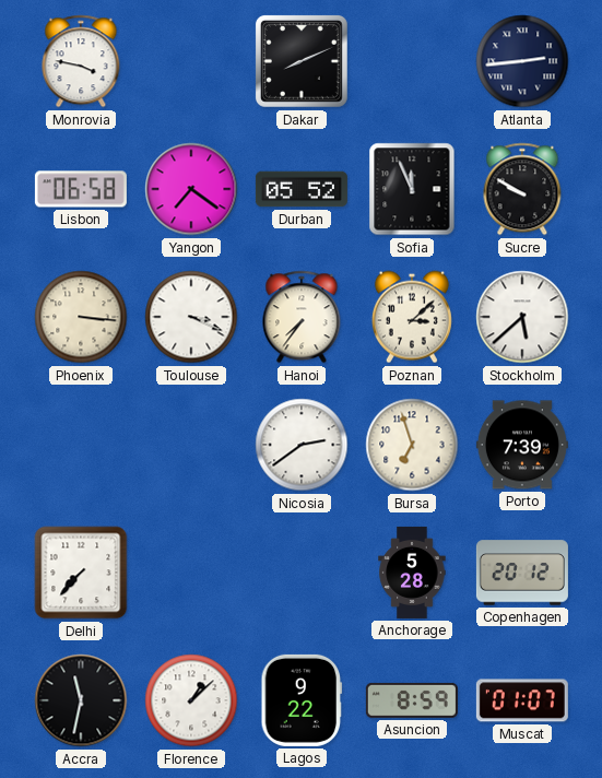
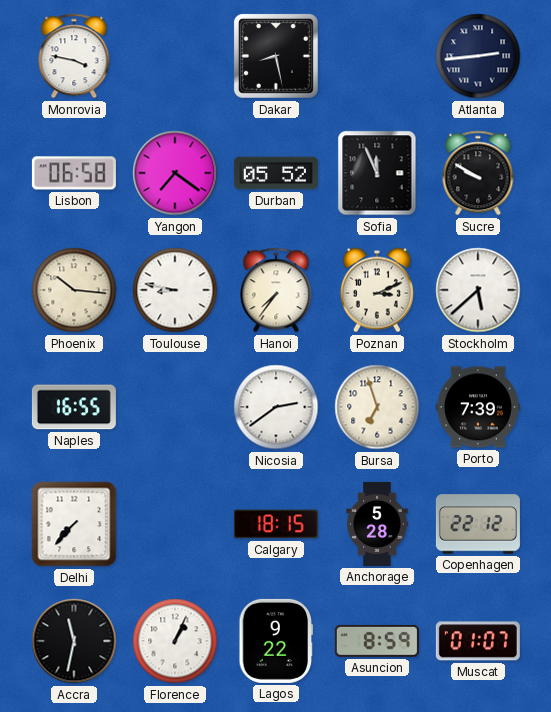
Dakar: 8:11 -> 8:28 (276, 56)
Phoenix: 3:16 -> 10:16 (74, 290)
Toulouse: 3:19 -> 8:47 (175, 290)
Poznan: 3:08 -> 3:11 (377, 290)
Naples: none -> 16:55 (74, 407)
Calgary: none -> 18:15 (276, 524)
Copenhagen: 20:12 -> 22:12 (478, 524)
Florence: 1:08 -> 1:04 (175, 641)
